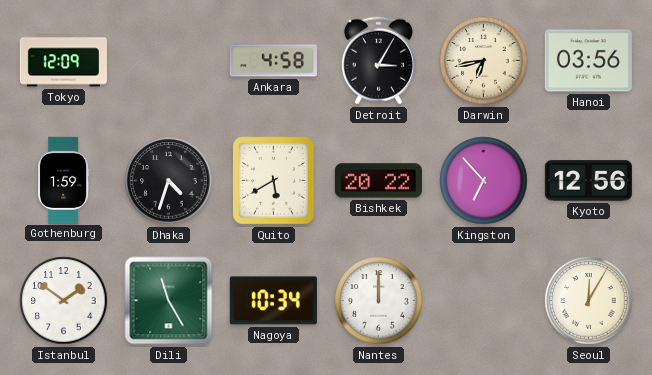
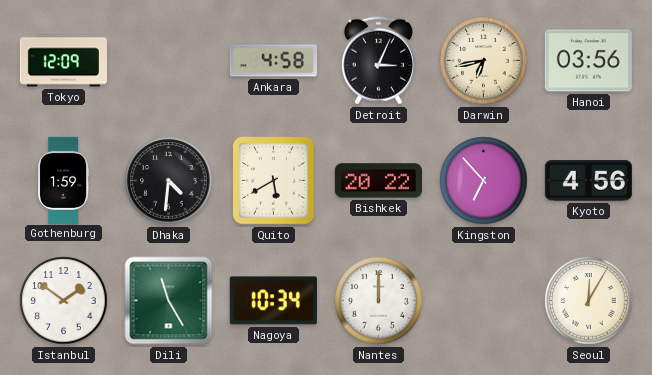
Detroit: 3:05 -> 3:04 (378, 61)
Dhaka: 4:33 -> 4:31 (169, 181)
Kyoto: 12:56 -> 4:56 (588, 181)
